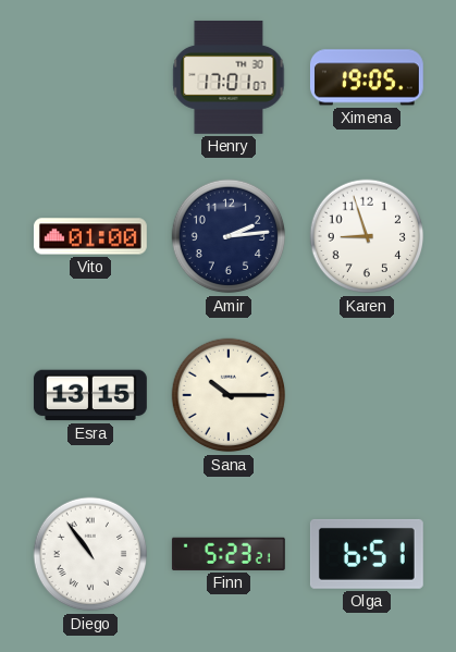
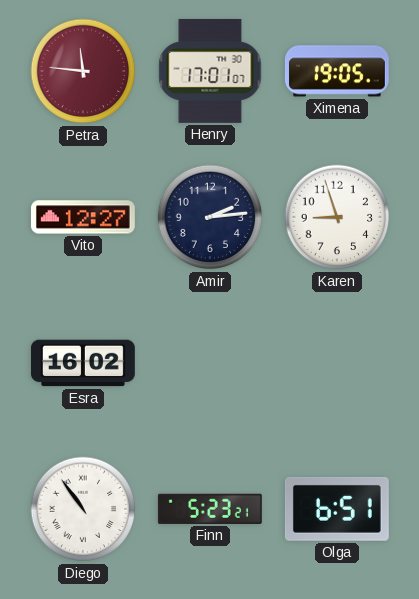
Petra: none -> 11:46 (83, 71)
Vito: 01:00 -> 12:27 (83, 217)
Esra: 13:15 -> 16:02 (83, 363)
Sana: 10:15 -> none (229, 395)
